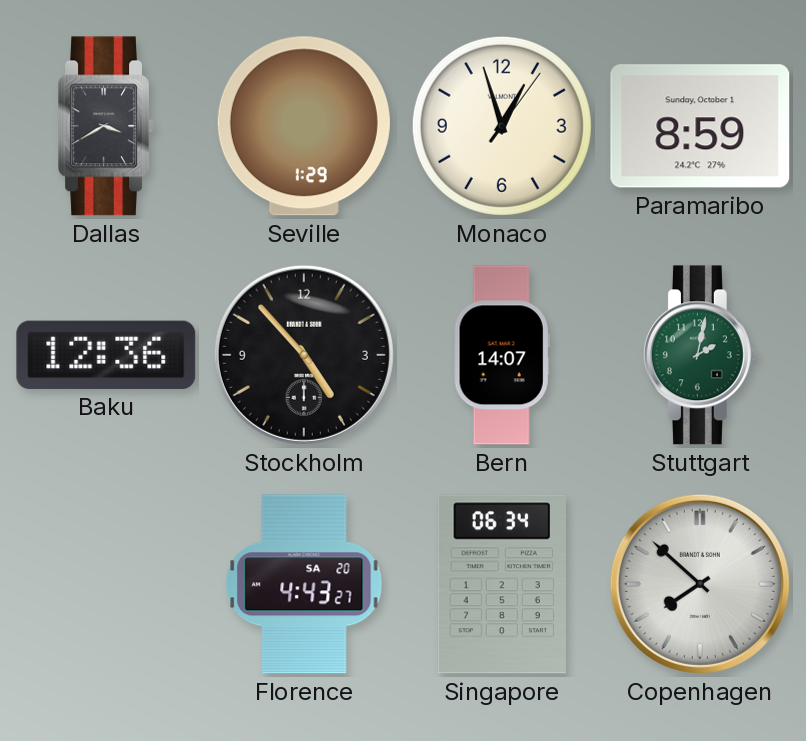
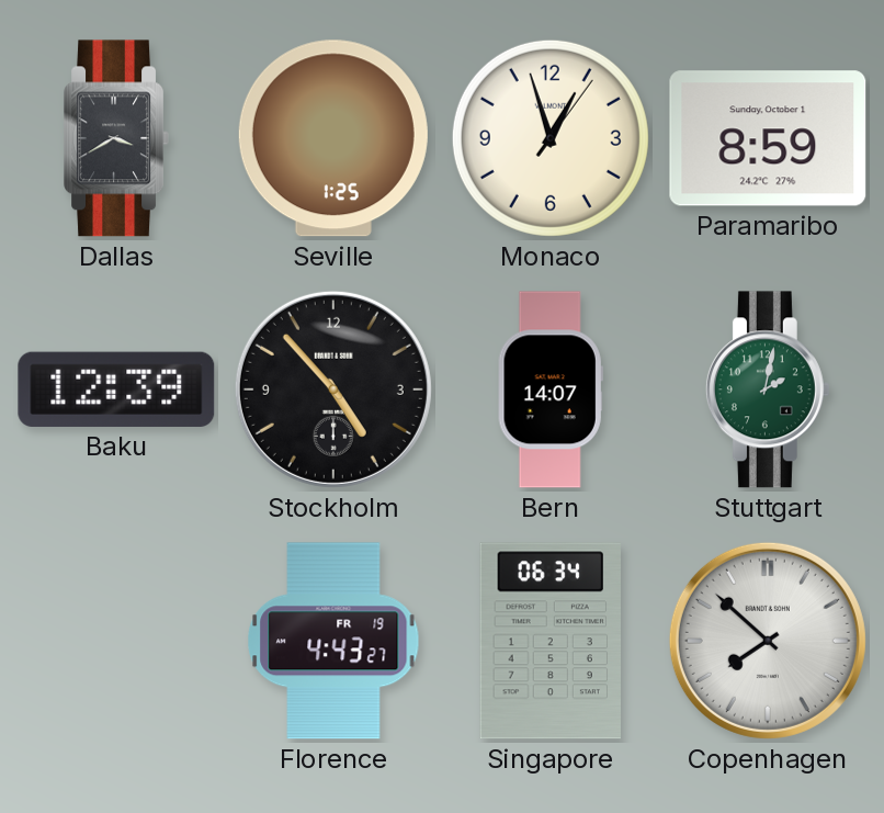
Seville: 1:29 -> 1:25 (333, 138)
Baku: 12:36 -> 12:39 (116, 389)
Florence date: SA 20 -> FR 19 (333, 641)
